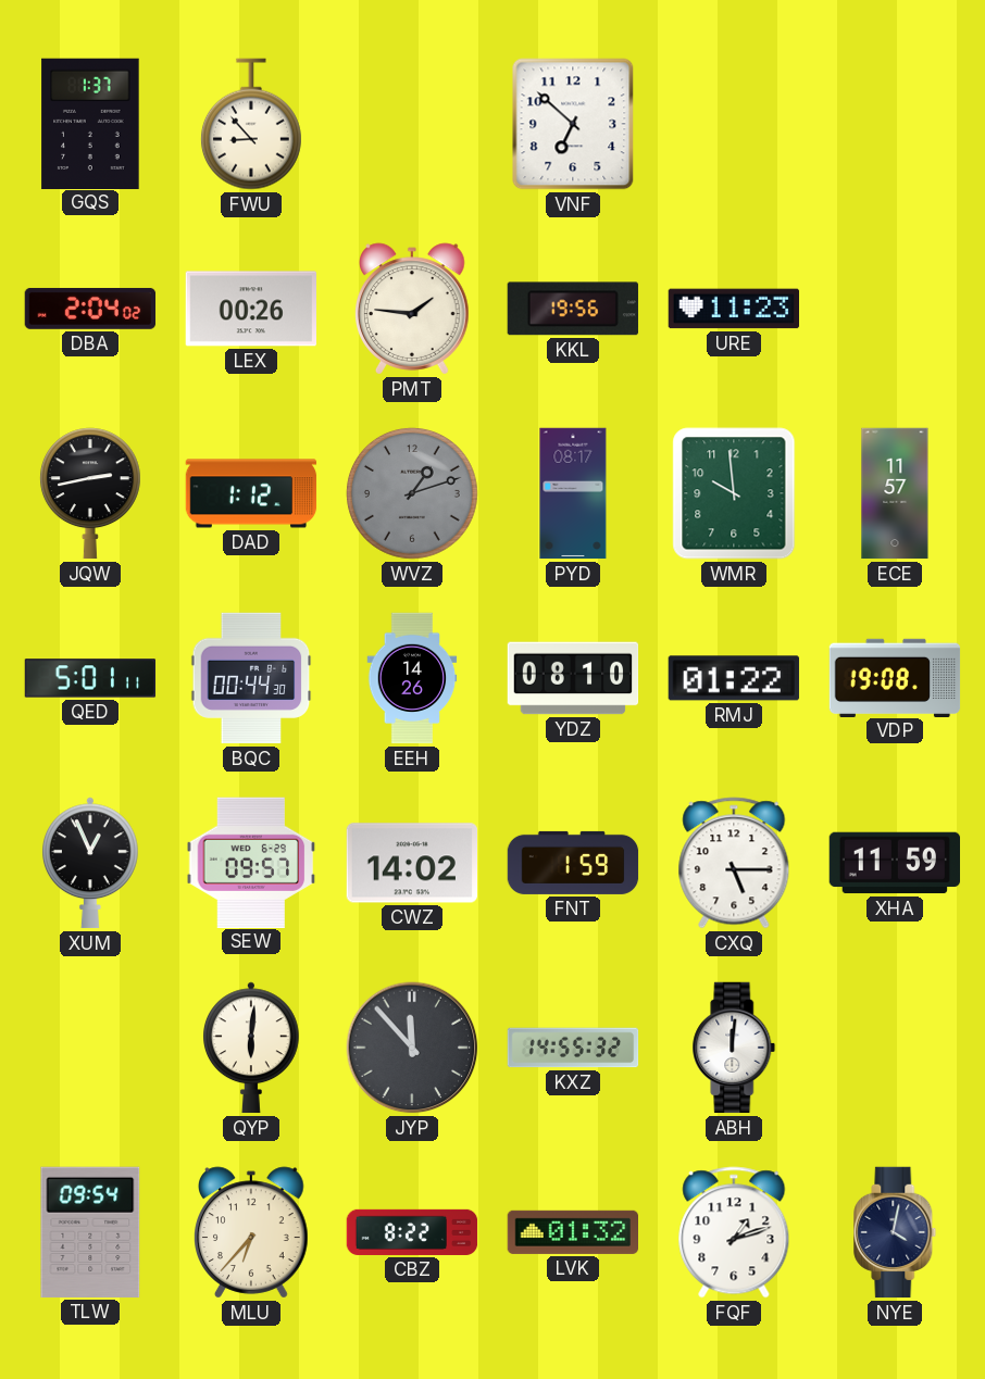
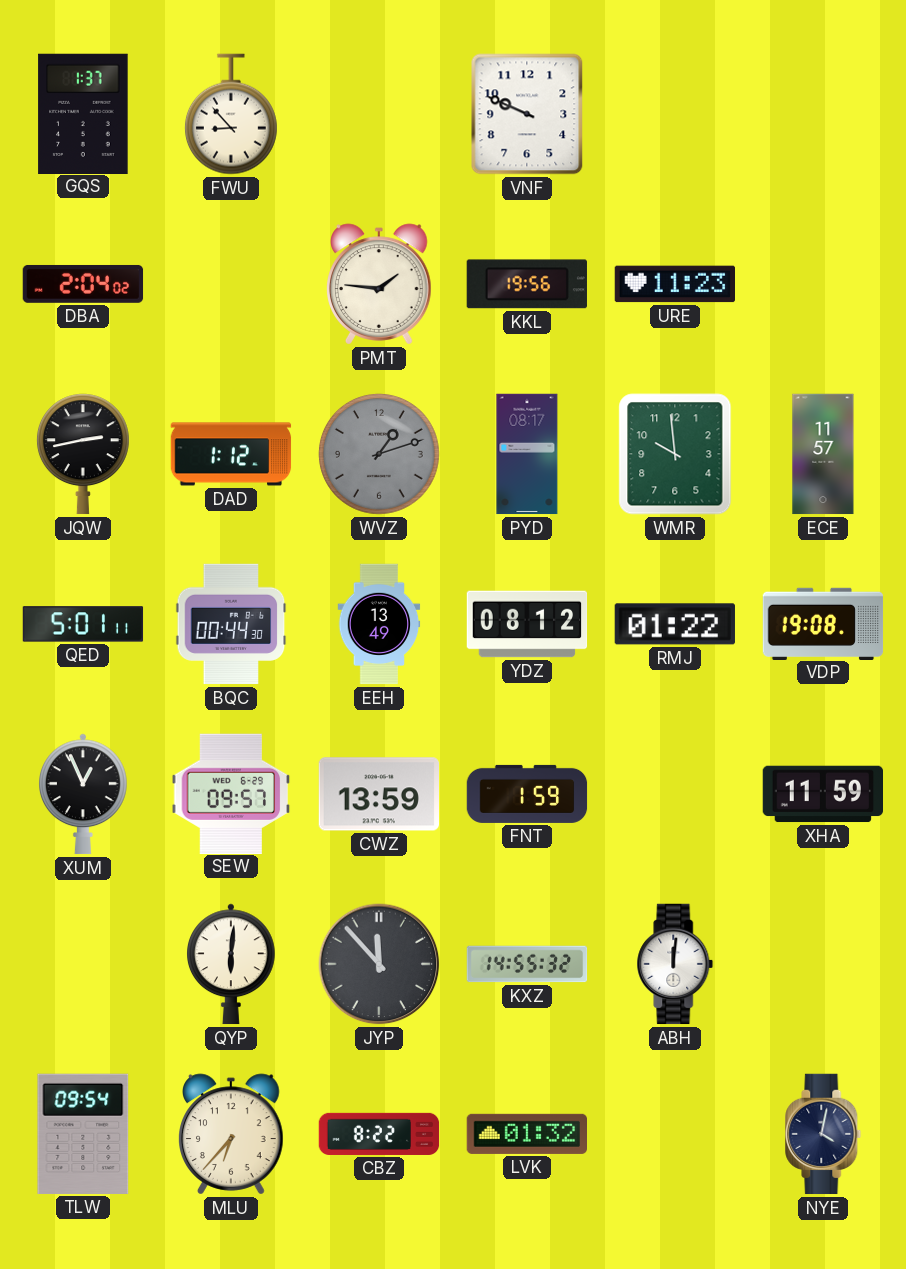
VNF: 6:52 -> 9:49 (527, 114)
LEX: 00:26 -> none (250, 309)
EEH: 14:26 -> 13:49 (379, 624)
YDZ: 08:10 -> 08:12 (527, 624)
CWZ: 14:02 -> 13:59 (378, 794)
CXQ: 5:15 -> none (734, 863)
FQF: 1:12 -> none (734, 1232)
